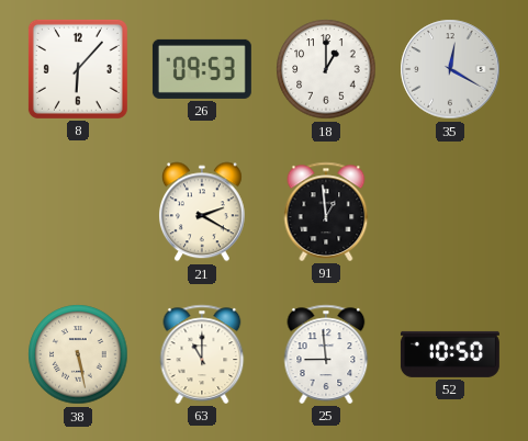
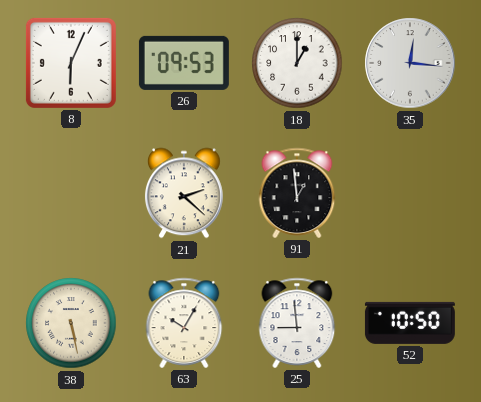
8: 6:07 -> 6:04 (71, 63)
35: 12:20 -> 12:16 (410, 63)
21: 2:20 -> 2:22 (184, 193)
63: 11:00 -> 10:05 (184, 323)
